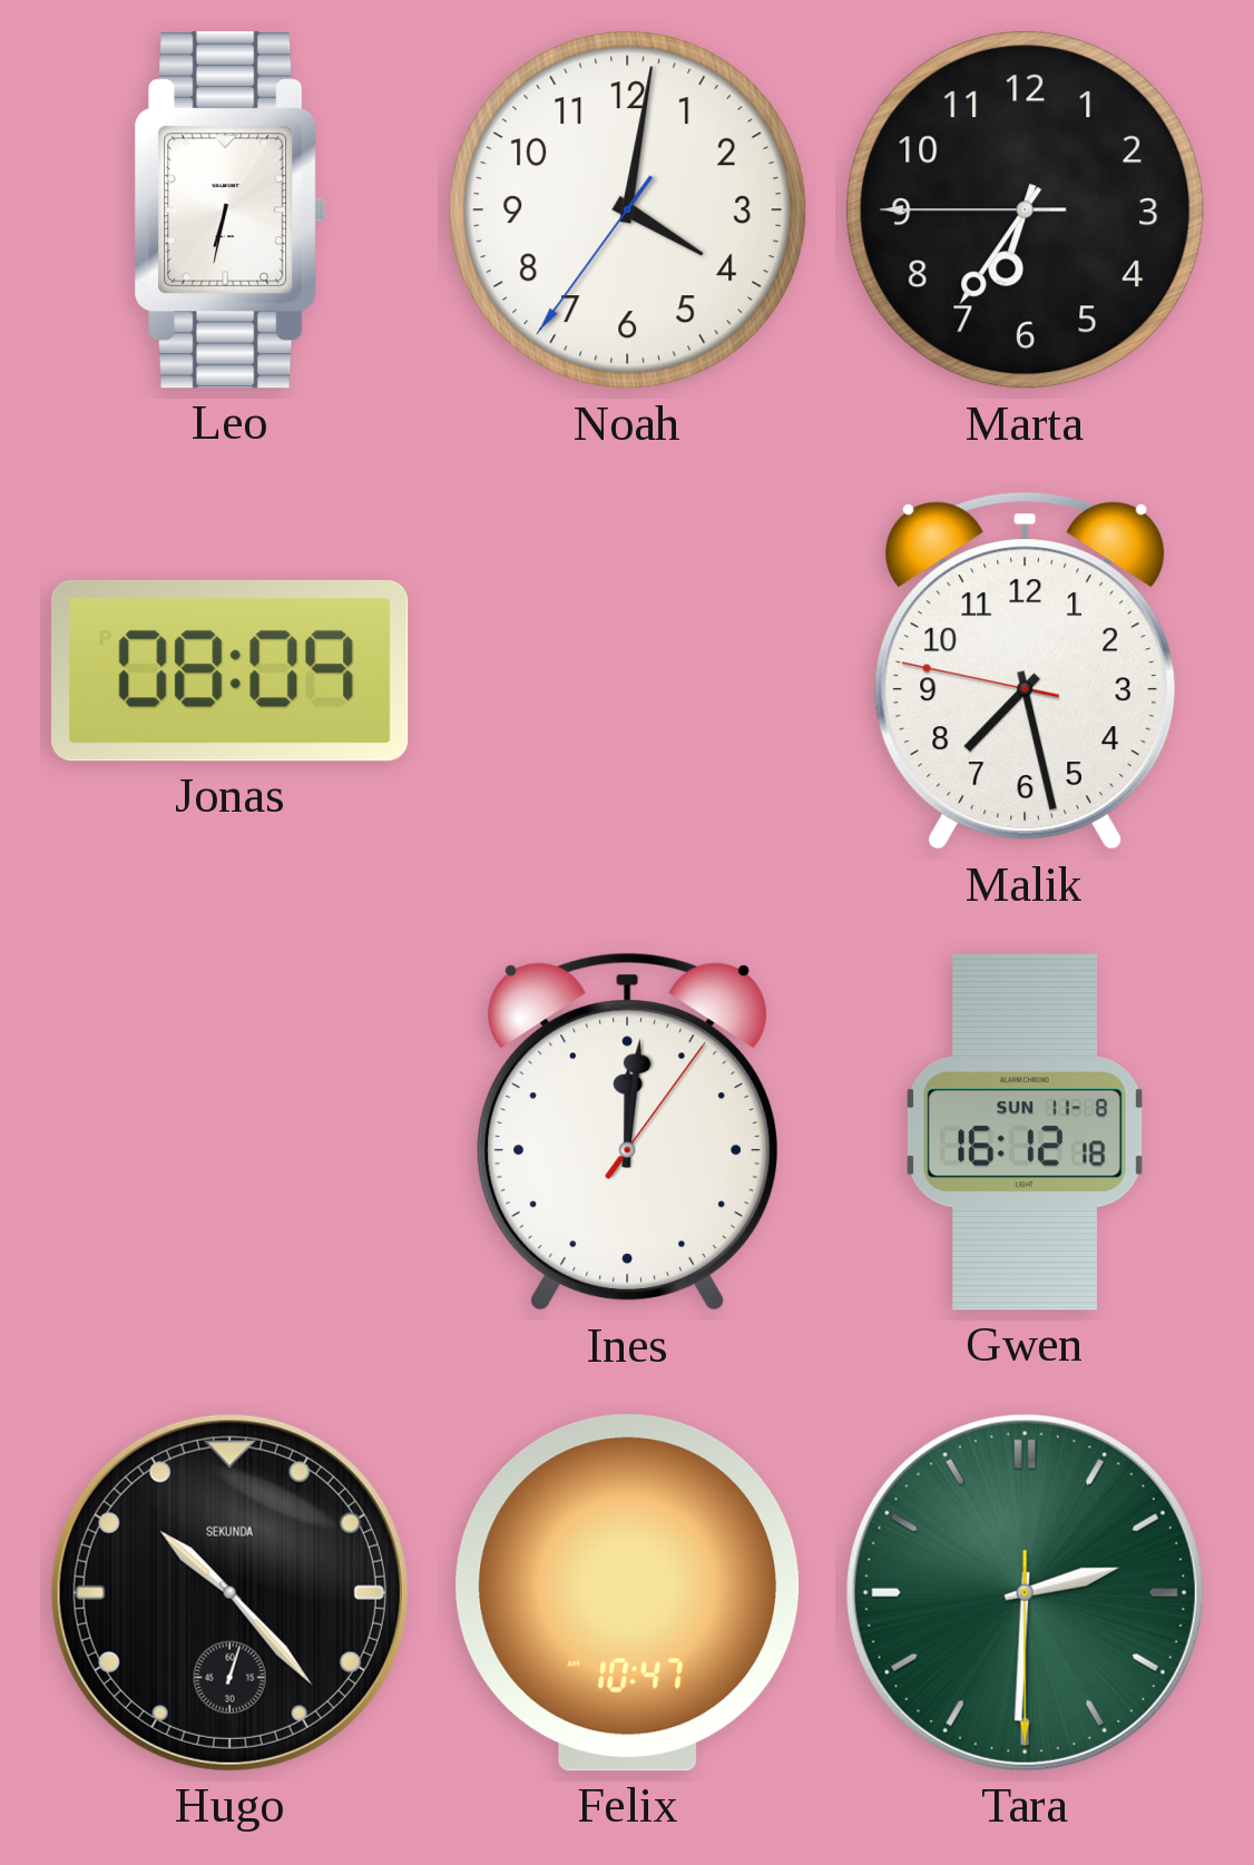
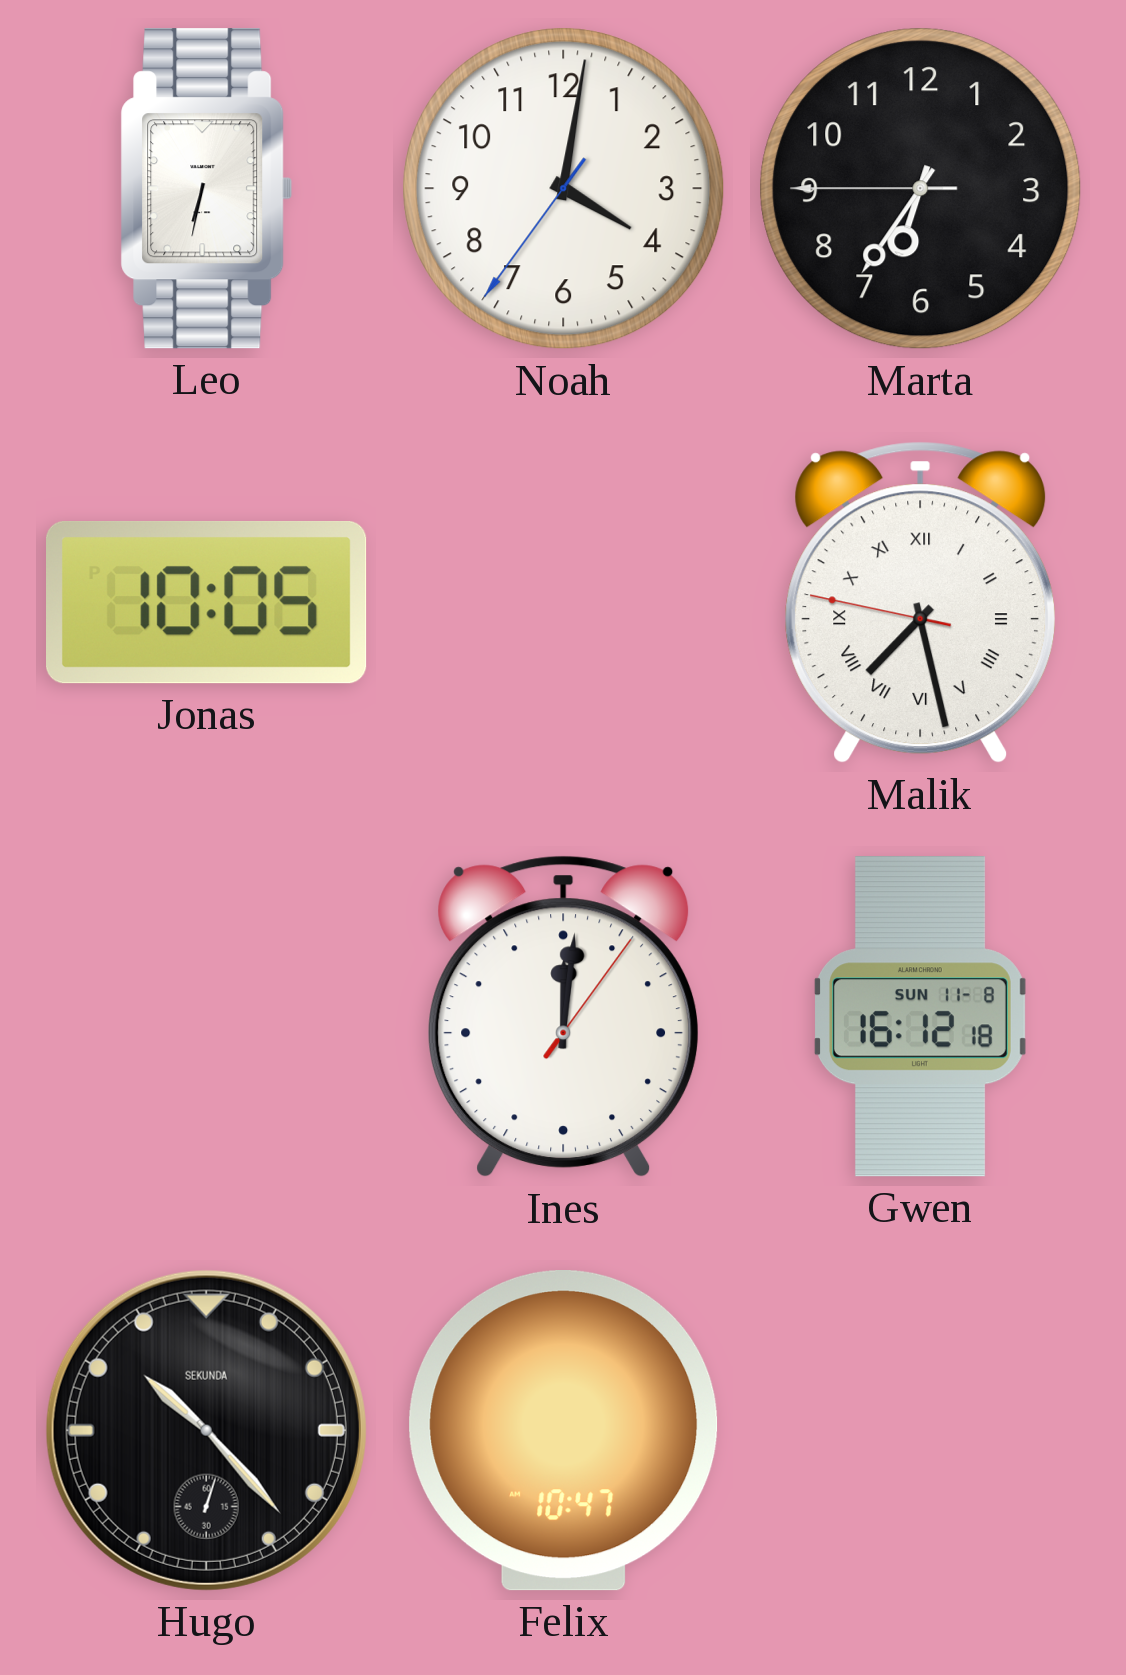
Jonas: 08:09 -> 10:05 (207, 602)
Malik numerals: Arabic -> Roman (921, 603)
Tara: 2:30 -> none (1025, 1592)
